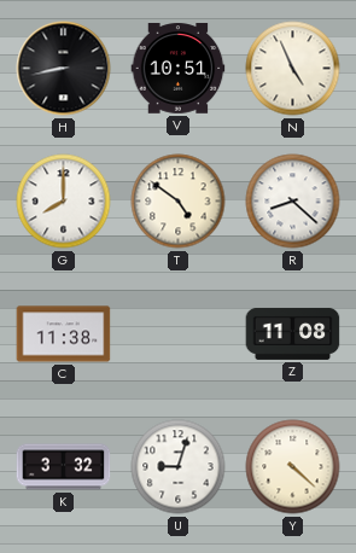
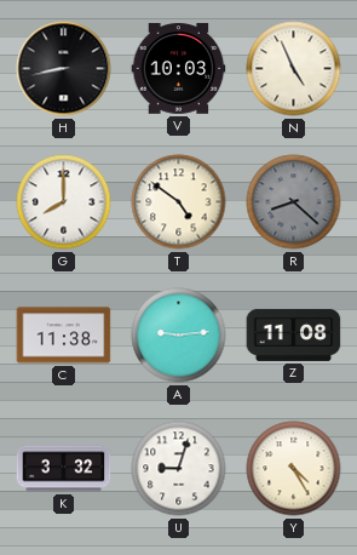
V: 10:51 -> 10:03 (179, 69)
R dial: white -> grey (294, 202)
A: none -> 9:14 (179, 336)
Y: 4:22 -> 4:25 (294, 469)
